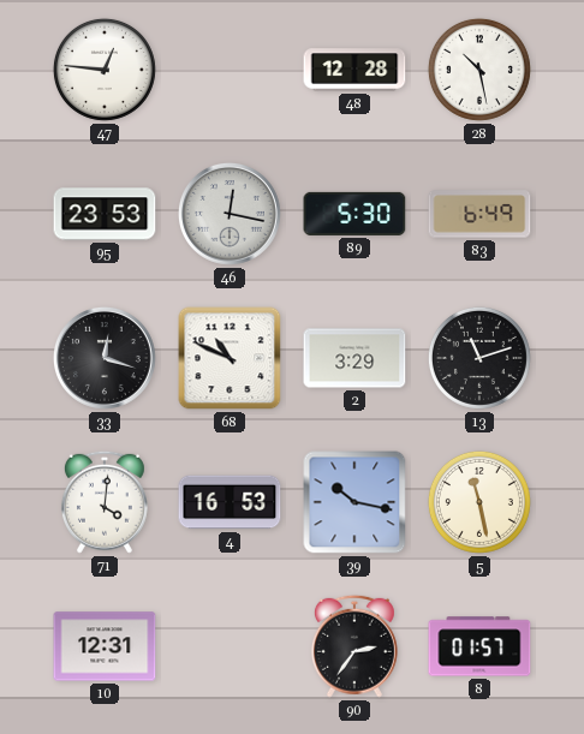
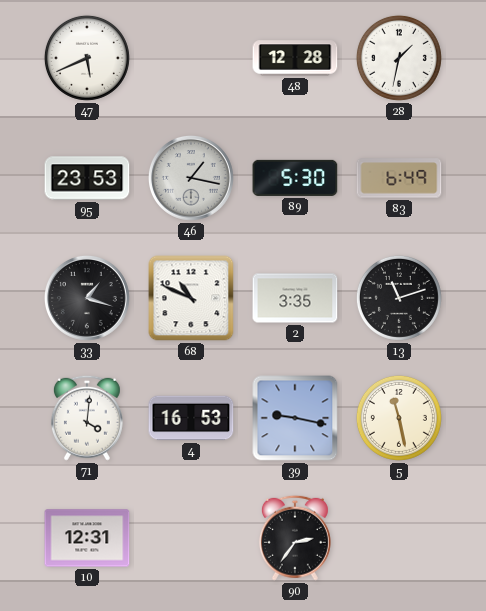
47: 12:46 -> 5:41 (87, 58)
28: 10:28 -> 1:32 (399, 58)
46: 12:17 -> 1:17 (191, 178)
33: 12:18 -> 1:18 (87, 298)
2: 3:29 -> 3:35 (295, 298)
39: 10:17 -> 9:17 (295, 418)
8: 01:57 -> none (479, 646)
